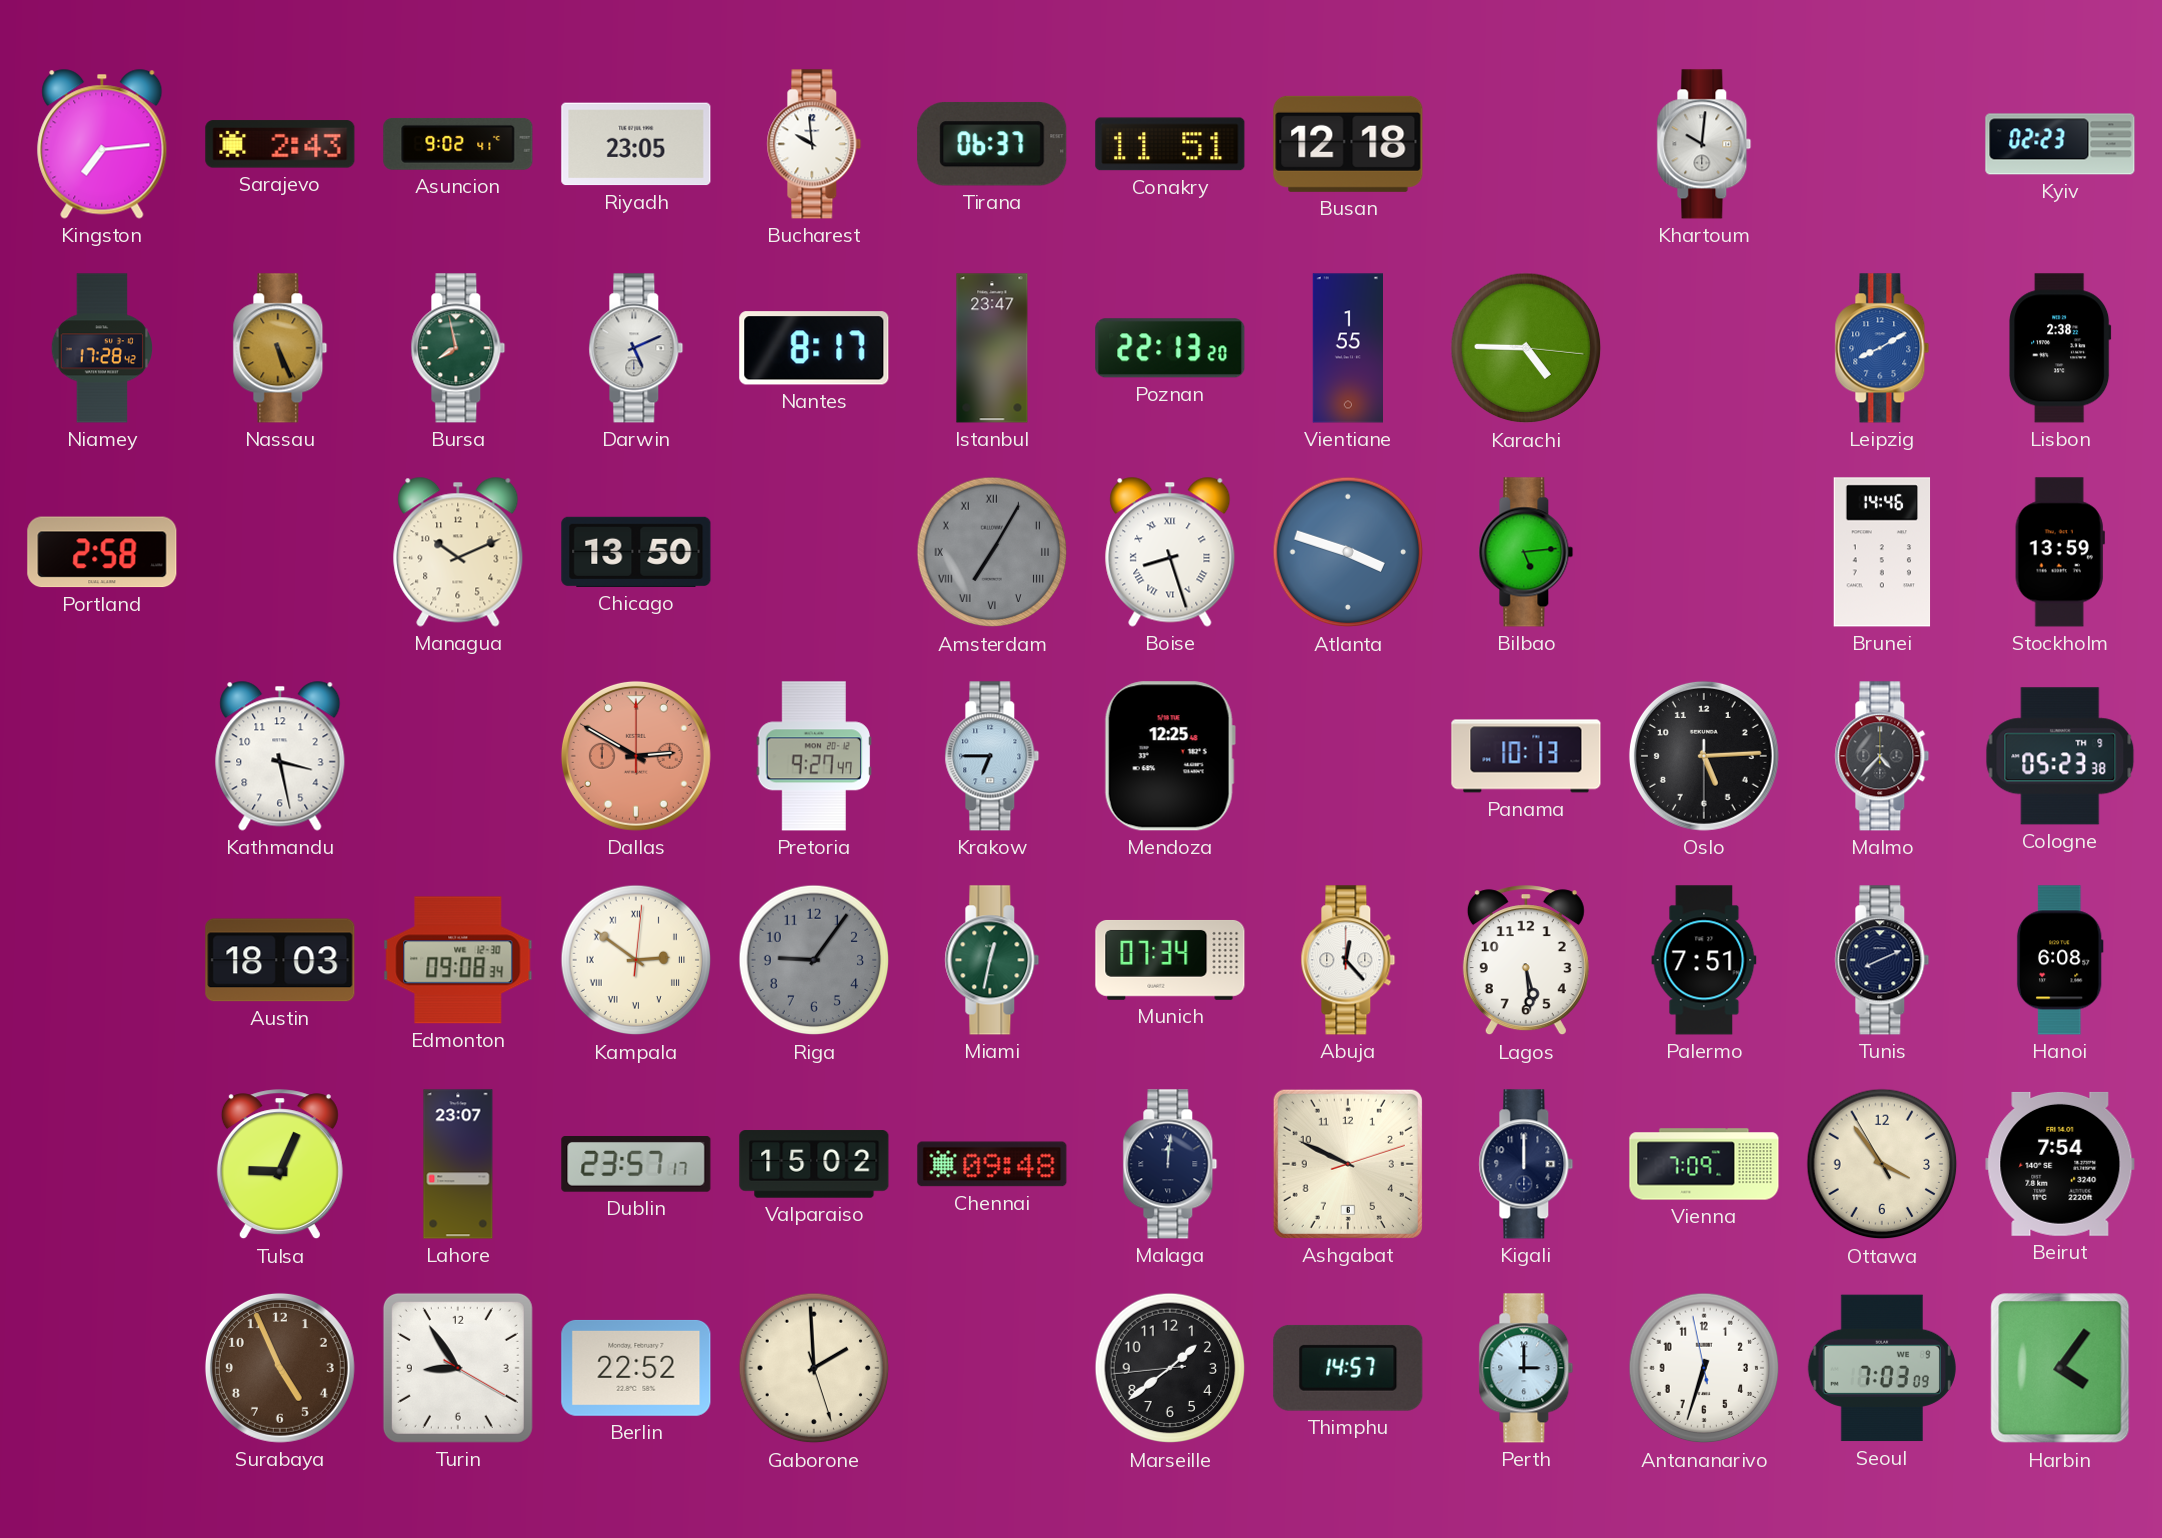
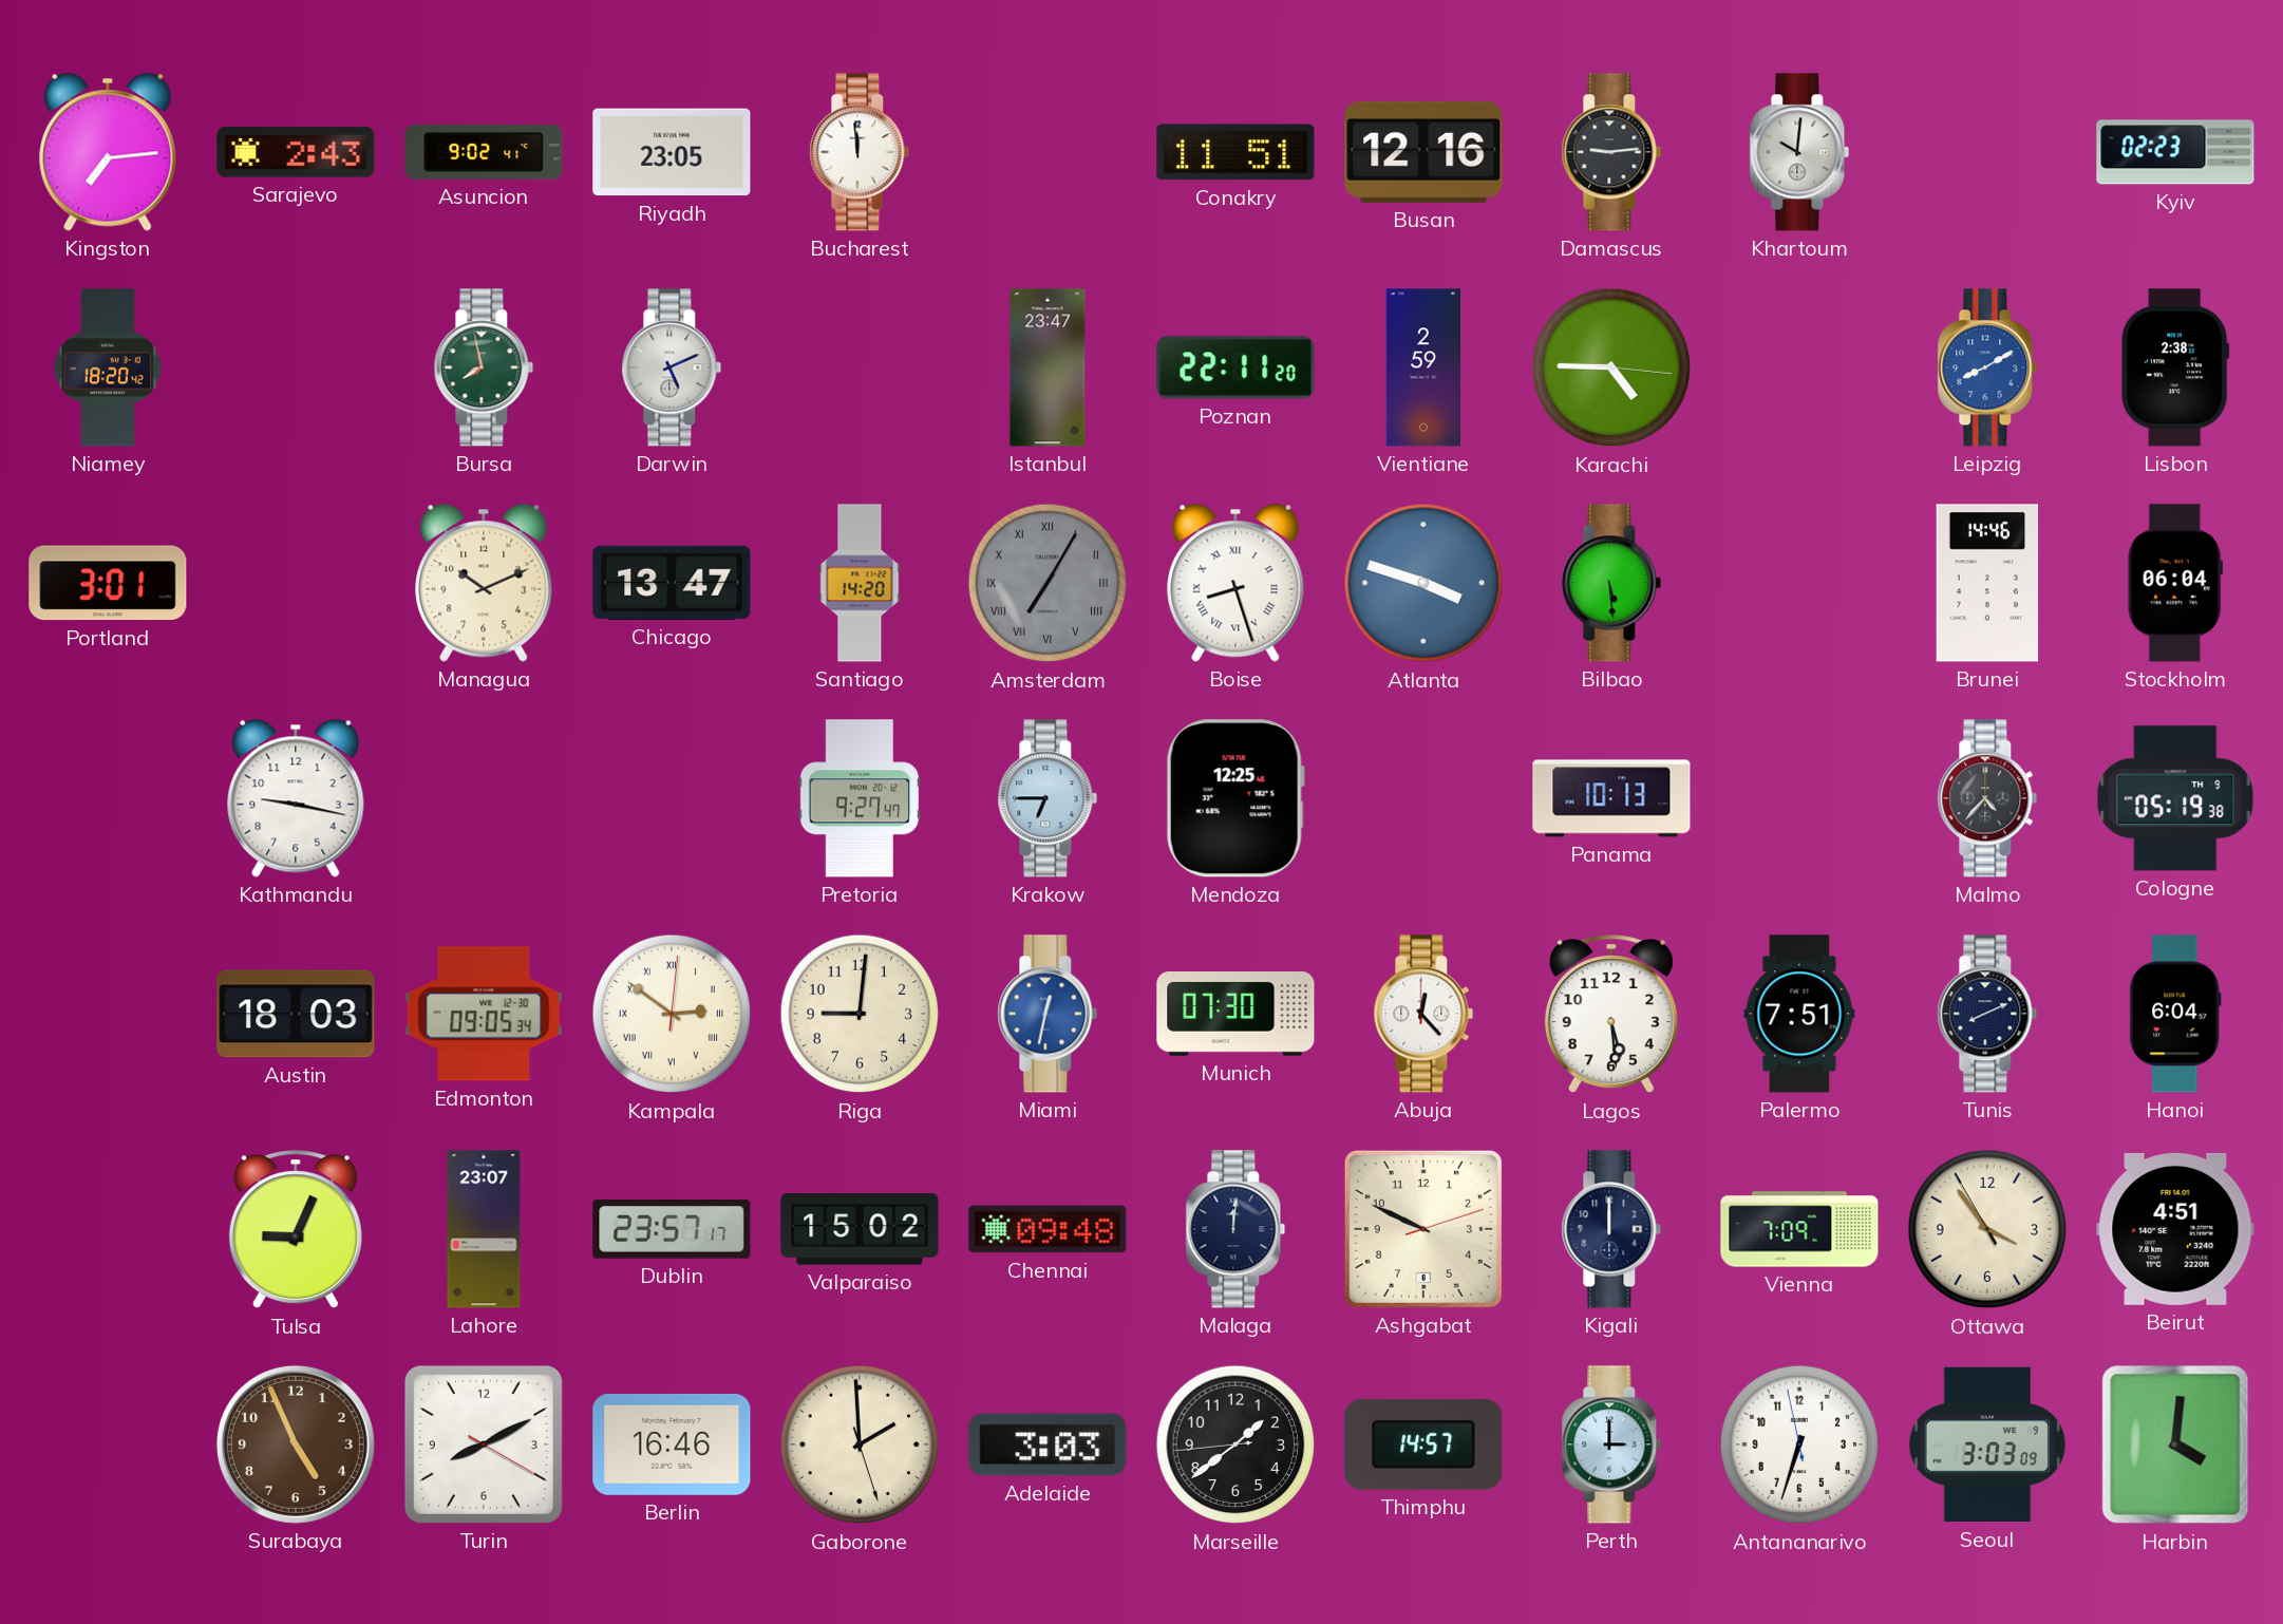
Bucharest: 9:59 -> 11:59 (860, 152)
Tirana: 06:37 -> none (992, 144)
Busan: 12:18 -> 12:16 (1423, 152)
Damascus: none -> 9:14 (1611, 152)
Niamey: 17:28 -> 18:20 (108, 367)
Nassau: 5:26 -> none (280, 348)
Nantes: 8:17 -> none (814, 348)
Poznan: 22:13 -> 22:11 (1235, 367)
Vientiane: 1:55 -> 2:59 (1422, 367)
Portland: 2:58 -> 3:01 (108, 583)
Chicago: 13:50 -> 13:47 (672, 583)
Santiago: none -> 14:20 (860, 583)
Bilbao: 5:14 -> 5:29 (1611, 583)
Stockholm: 13:59 -> 06:04 (2175, 583)
Kathmandu: 3:28 -> 9:17 (296, 798)
Dallas: 2:50 -> none (636, 756)
Oslo: 5:14 -> none (1704, 756)
Cologne: 05:23 -> 05:19 (2175, 798)
Edmonton: 09:08 -> 09:05 (484, 1014)
Riga: 9:06 -> 9:01 (860, 1014)
Riga dial: grey -> cream (860, 1014)
Miami dial: green -> blue (1048, 1014)
Munich: 07:34 -> 07:30 (1235, 1014)
Hanoi: 6:08 -> 6:04 (2175, 1014)
Beirut: 7:54 -> 4:51 (2175, 1229)
Turin: 8:54 -> 8:10 (484, 1444)
Berlin: 22:52 -> 16:46 (672, 1444)
Adelaide: none -> 3:03 (1048, 1444)
Seoul: 7:03 -> 3:03 (1987, 1444)
Harbin: 4:06 -> 4:01 (2175, 1444)
